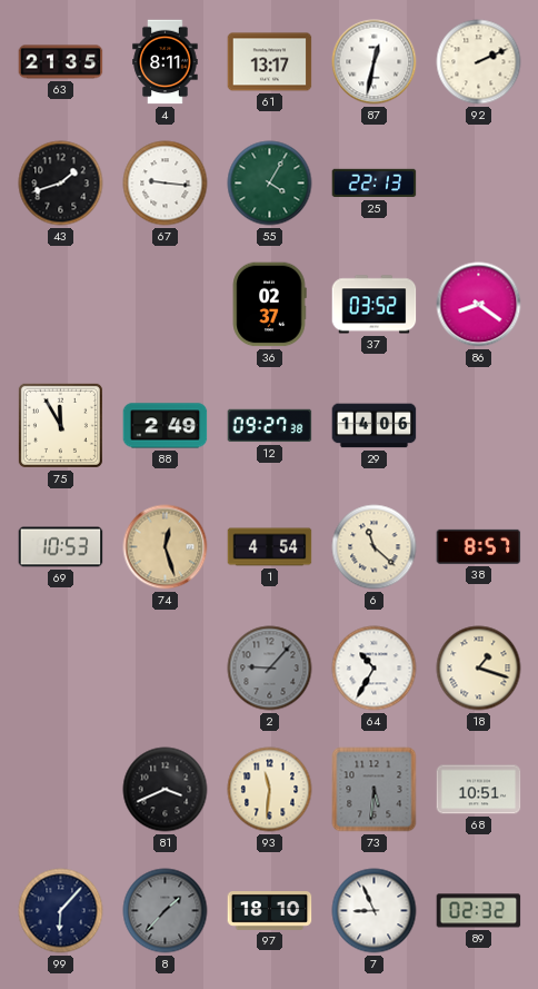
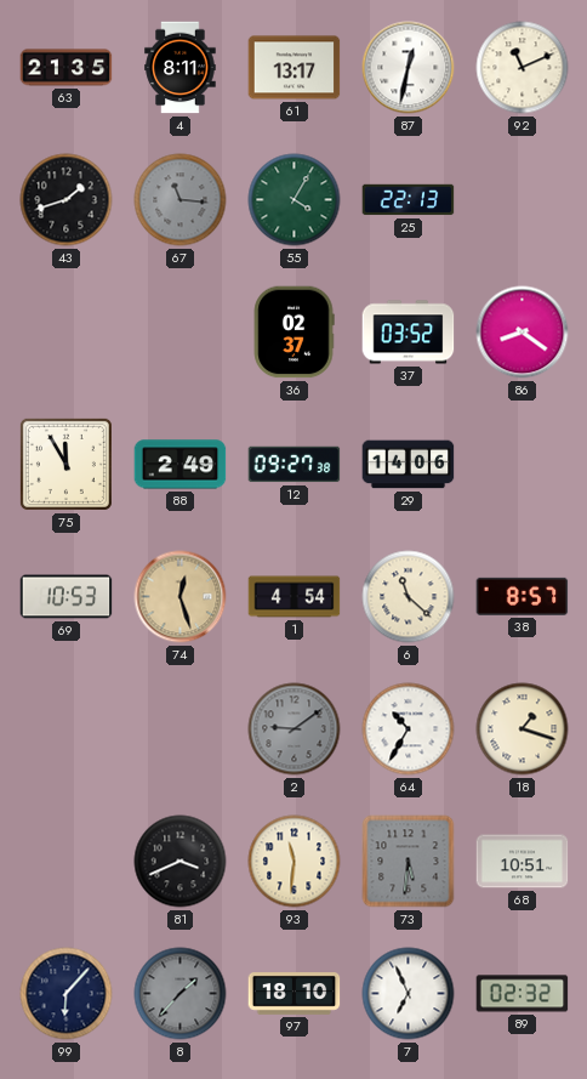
92: 2:11 -> 11:11 (523, 68)
67: 9:16 -> 11:16 (181, 200)
67 dial: white -> grey (181, 200)
2: 9:07 -> 9:09 (295, 729)
7: 8:56 -> 6:56 (409, 994)
